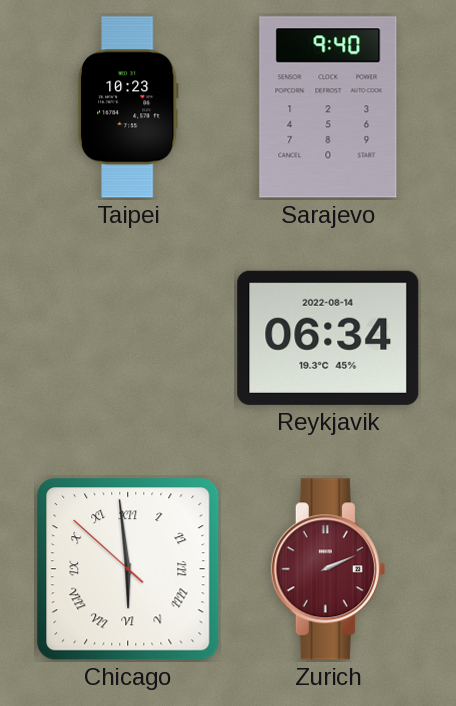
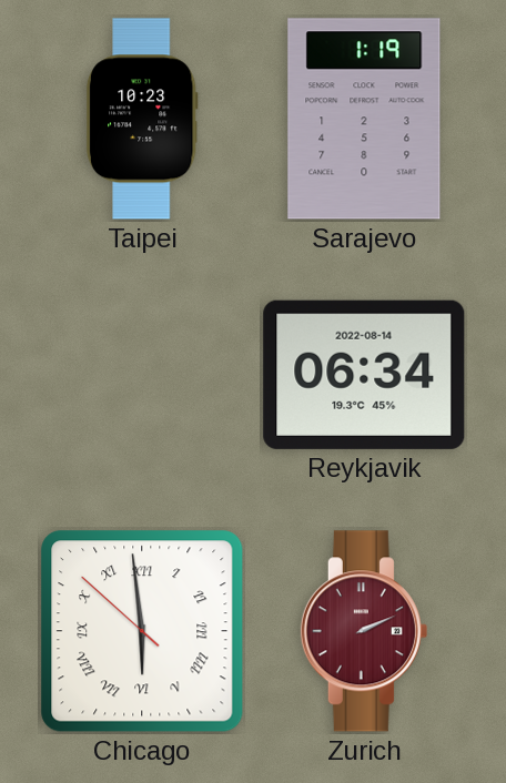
Sarajevo: 9:40 -> 1:19 (364, 119)
